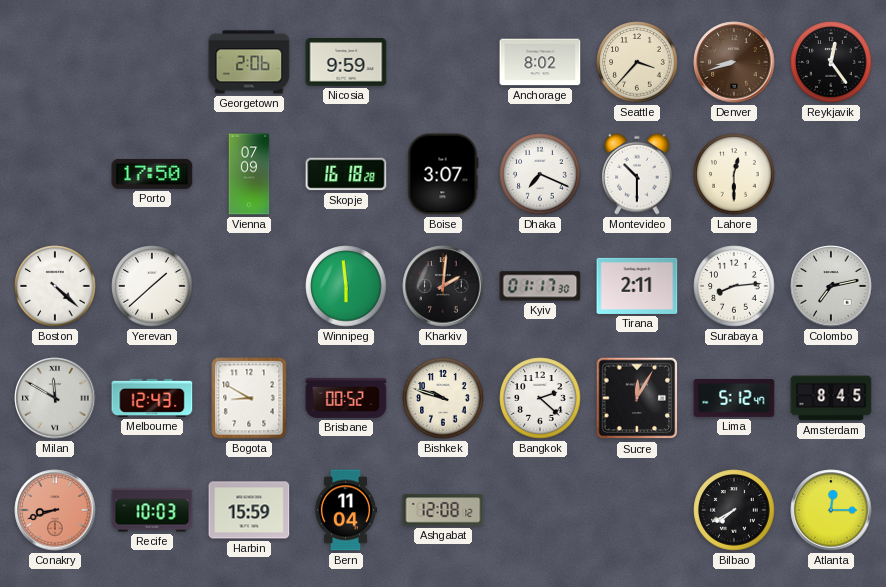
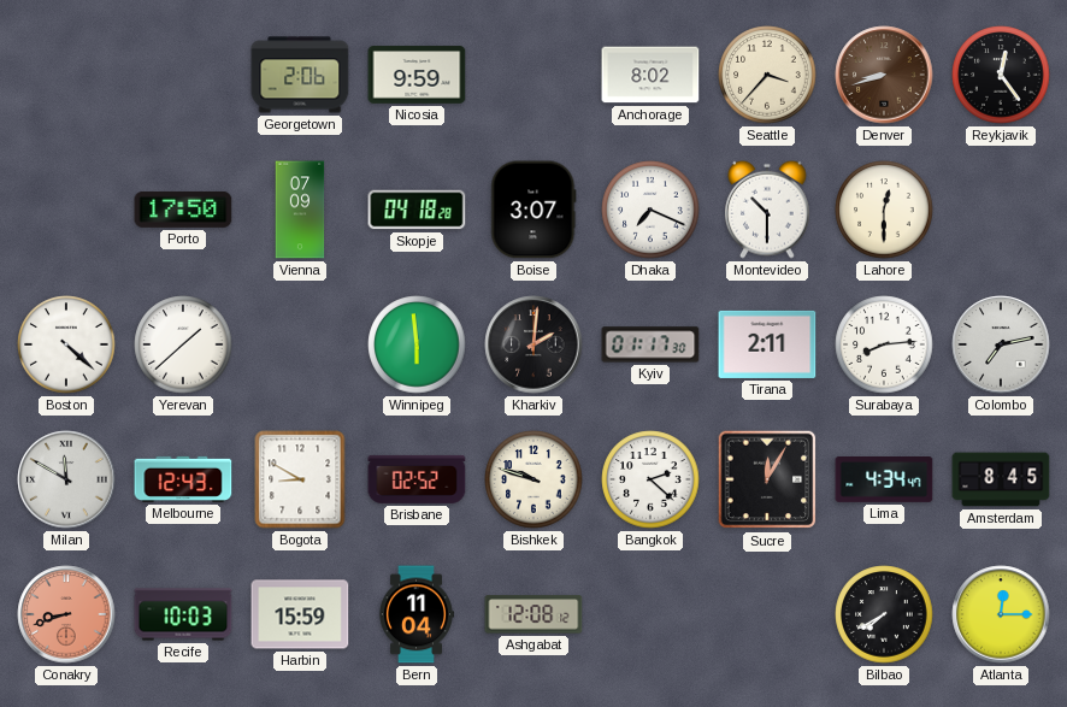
Skopje: 16:18 -> 04:18 (417, 210)
Brisbane: 00:52 -> 02:52 (417, 479)
Lima: 5:12 -> 4:34 (884, 481)
